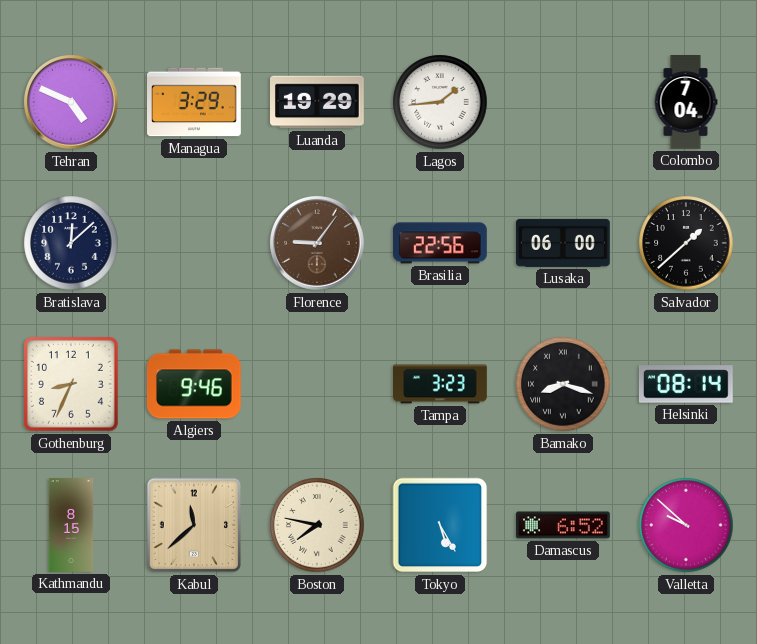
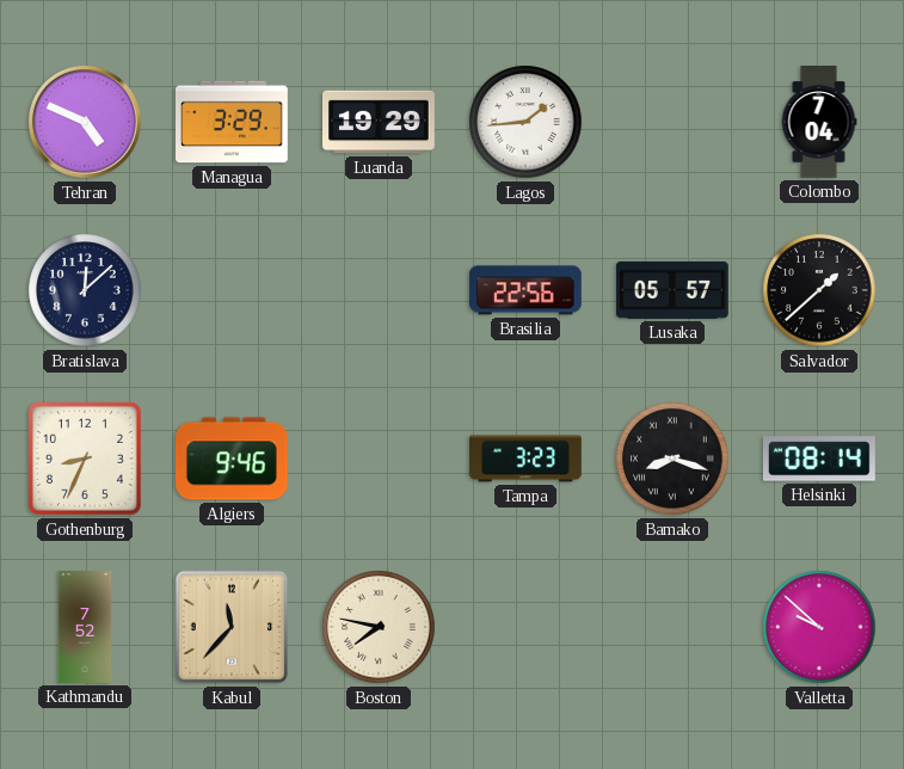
Florence: 9:06 -> none (317, 243)
Lusaka: 06:00 -> 05:57 (672, 290)
Kathmandu: 8:15 -> 7:52 (85, 627)
Kabul: 11:38 -> 11:37 (232, 627)
Tokyo: 5:25 -> none (440, 525)
Damascus: 6:52 -> none (564, 525)
